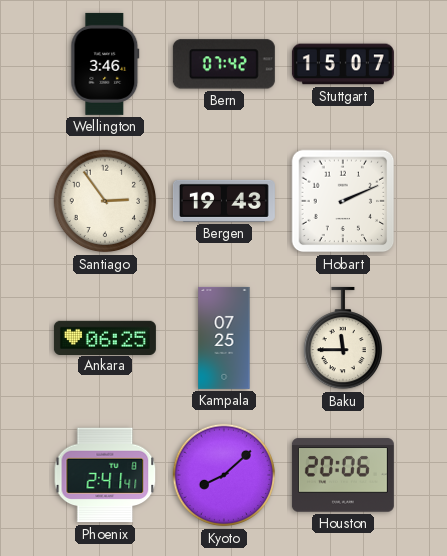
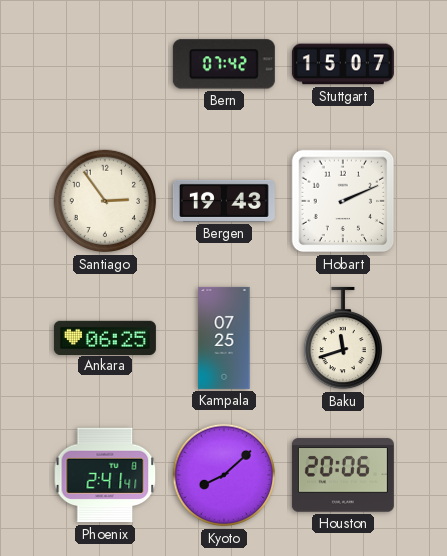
Wellington: 3:46 -> none (105, 64)
Baku: 11:45 -> 11:42 (342, 338)
